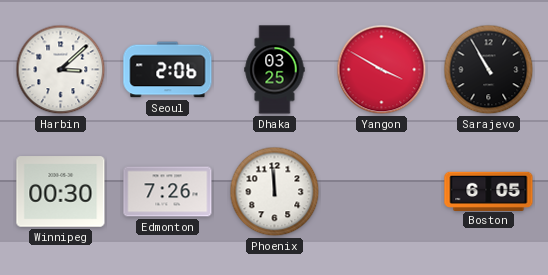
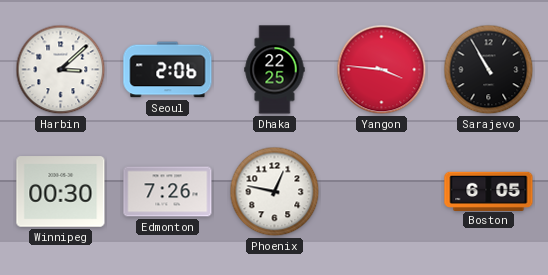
Dhaka: 03:25 -> 22:25 (275, 70)
Yangon: 3:50 -> 3:46 (382, 70)
Phoenix: 11:59 -> 12:47 (275, 192)
